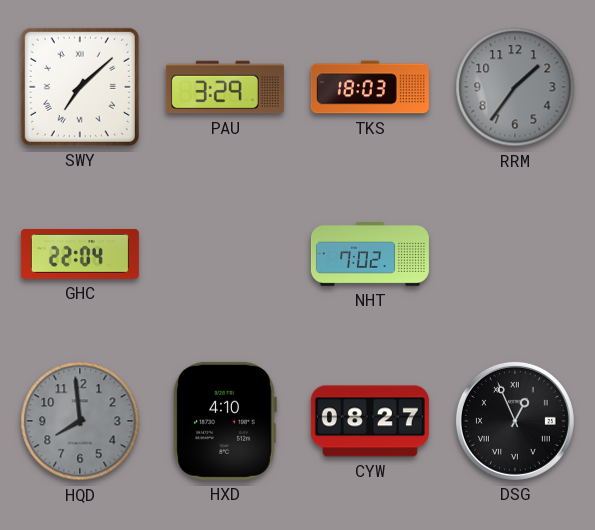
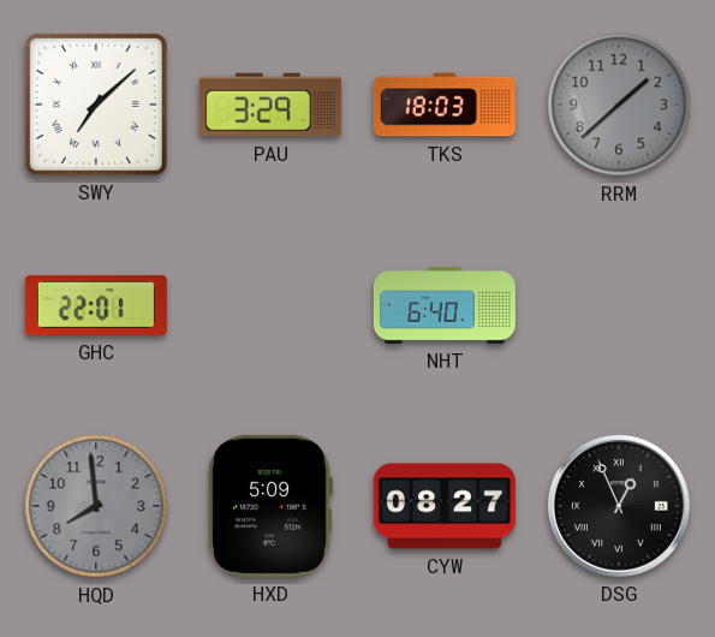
RRM: 1:36 -> 1:38 (619, 105)
GHC: 22:04 -> 22:01 (96, 305)
NHT: 7:02 -> 6:40 (445, 305)
HXD: 4:10 -> 5:09 (270, 506)
